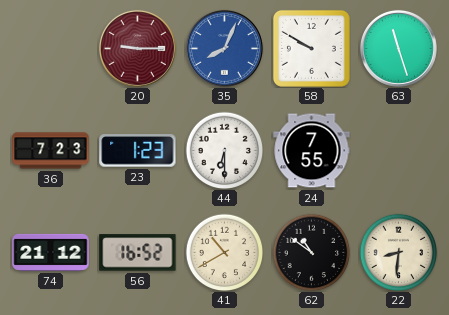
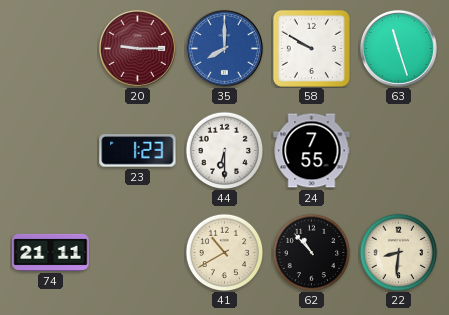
35: 8:04 -> 8:00 (224, 48)
36: 7:23 -> none (51, 151)
74: 21:12 -> 21:11 (51, 252)
56: 16:52 -> none (138, 253)
62: 10:51 -> 10:53 (311, 252)
